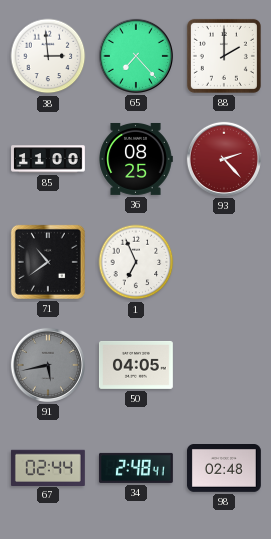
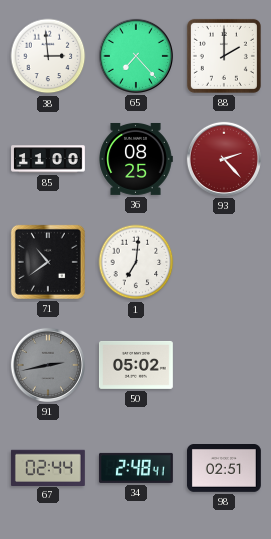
1: 6:56 -> 7:01 (136, 262)
91: 5:43 -> 2:43 (48, 365)
50: 04:05 -> 05:02 (136, 365)
98: 02:48 -> 02:51 (225, 469)
